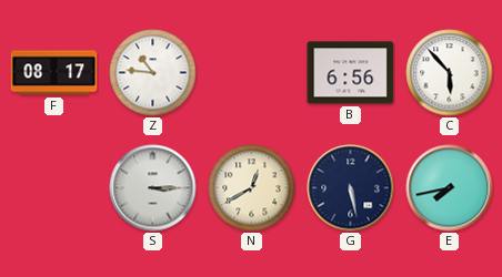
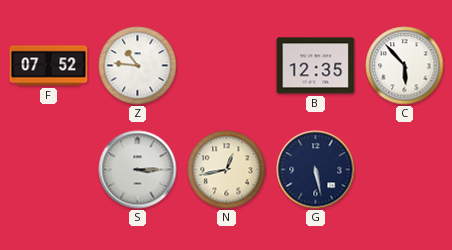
F: 08:17 -> 07:52 (49, 66)
B: 6:56 -> 12:35 (316, 66)
N: 12:40 -> 12:43 (227, 170)
E: 7:43 -> none (450, 188)
